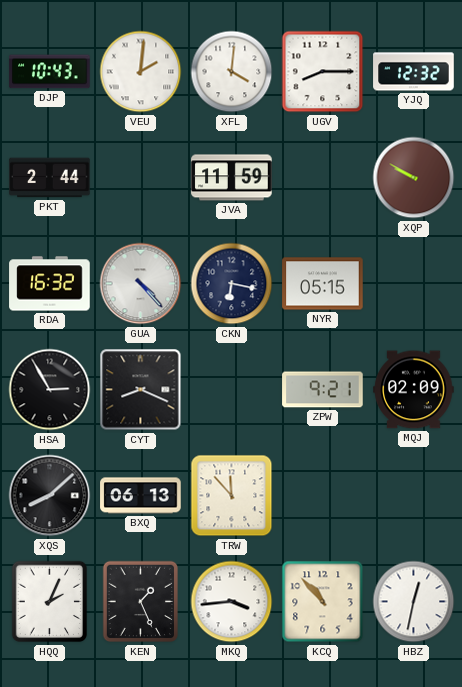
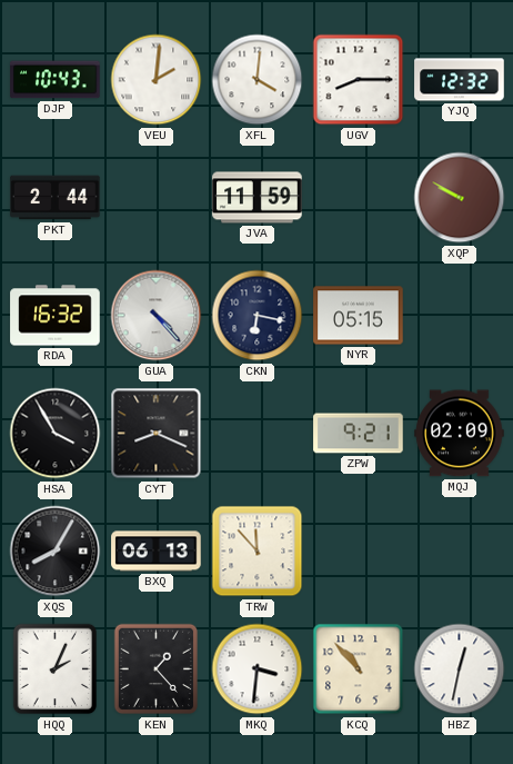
HSA: 2:55 -> 3:55 (56, 434)
XQS: 8:08 -> 8:05 (56, 552)
KEN: 1:26 -> 1:23 (157, 669)
MKQ: 3:44 -> 3:31 (258, 669)
